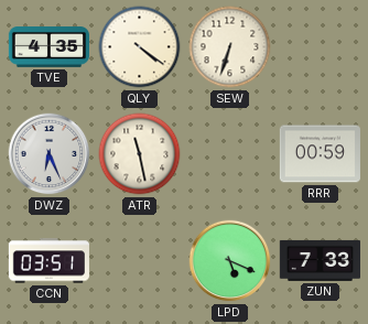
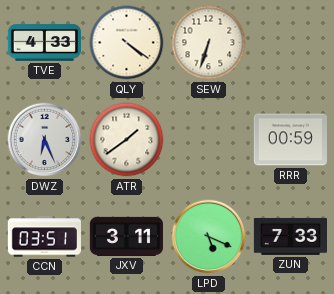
TVE: 4:35 -> 4:33 (44, 43)
ATR: 11:28 -> 1:39 (127, 140)
JXV: none -> 3:11 (126, 236)
